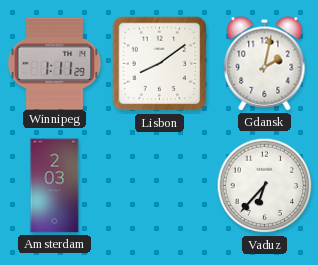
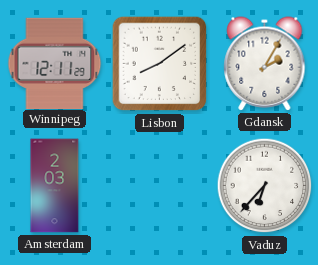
Winnipeg: 1:11 -> 12:11 (55, 63)
Gdansk: 2:02 -> 2:05 (265, 64)
